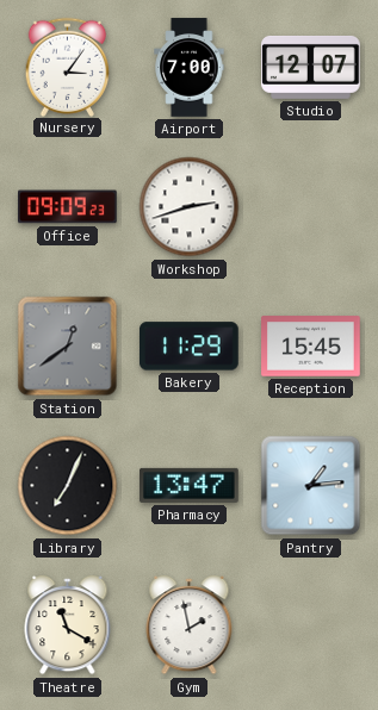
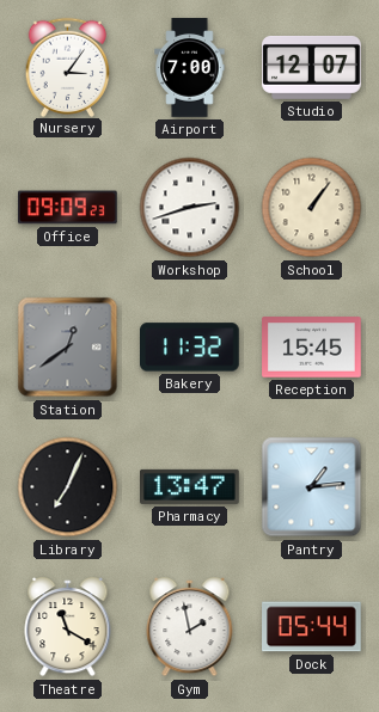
School: none -> 1:06 (312, 208)
Bakery: 11:29 -> 11:32 (190, 348)
Dock: none -> 05:44 (312, 627)
